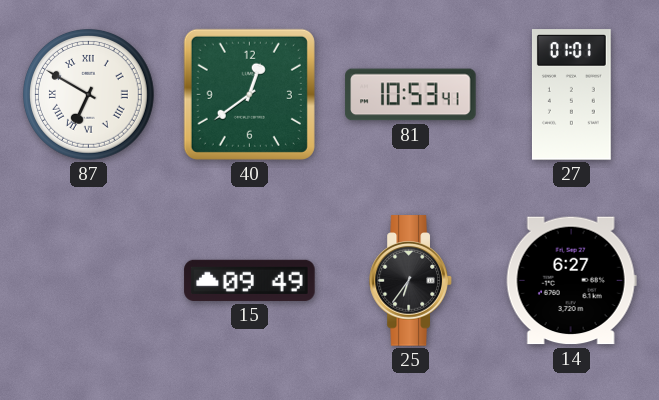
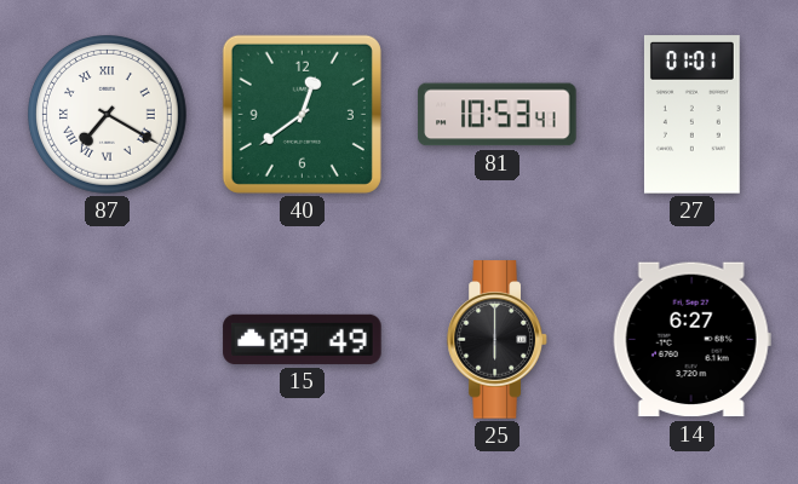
87: 6:50 -> 7:20 (108, 115)
25: 6:36 -> 6:00 (498, 340)
